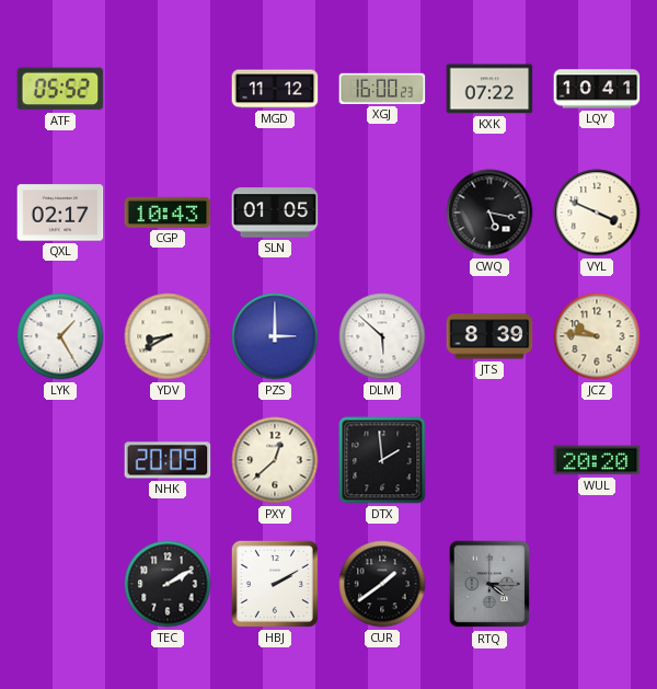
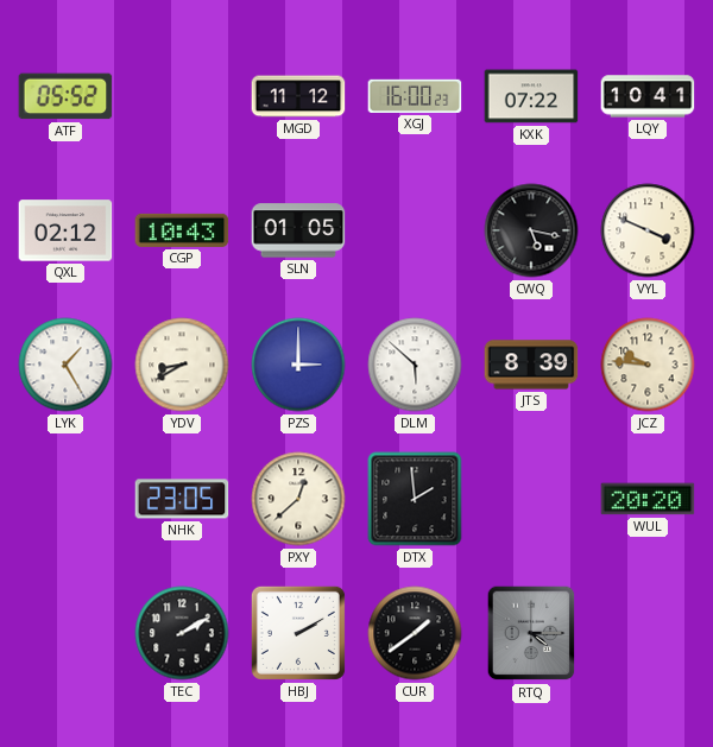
QXL: 02:17 -> 02:12 (65, 230)
NHK: 20:09 -> 23:05 (182, 499)
